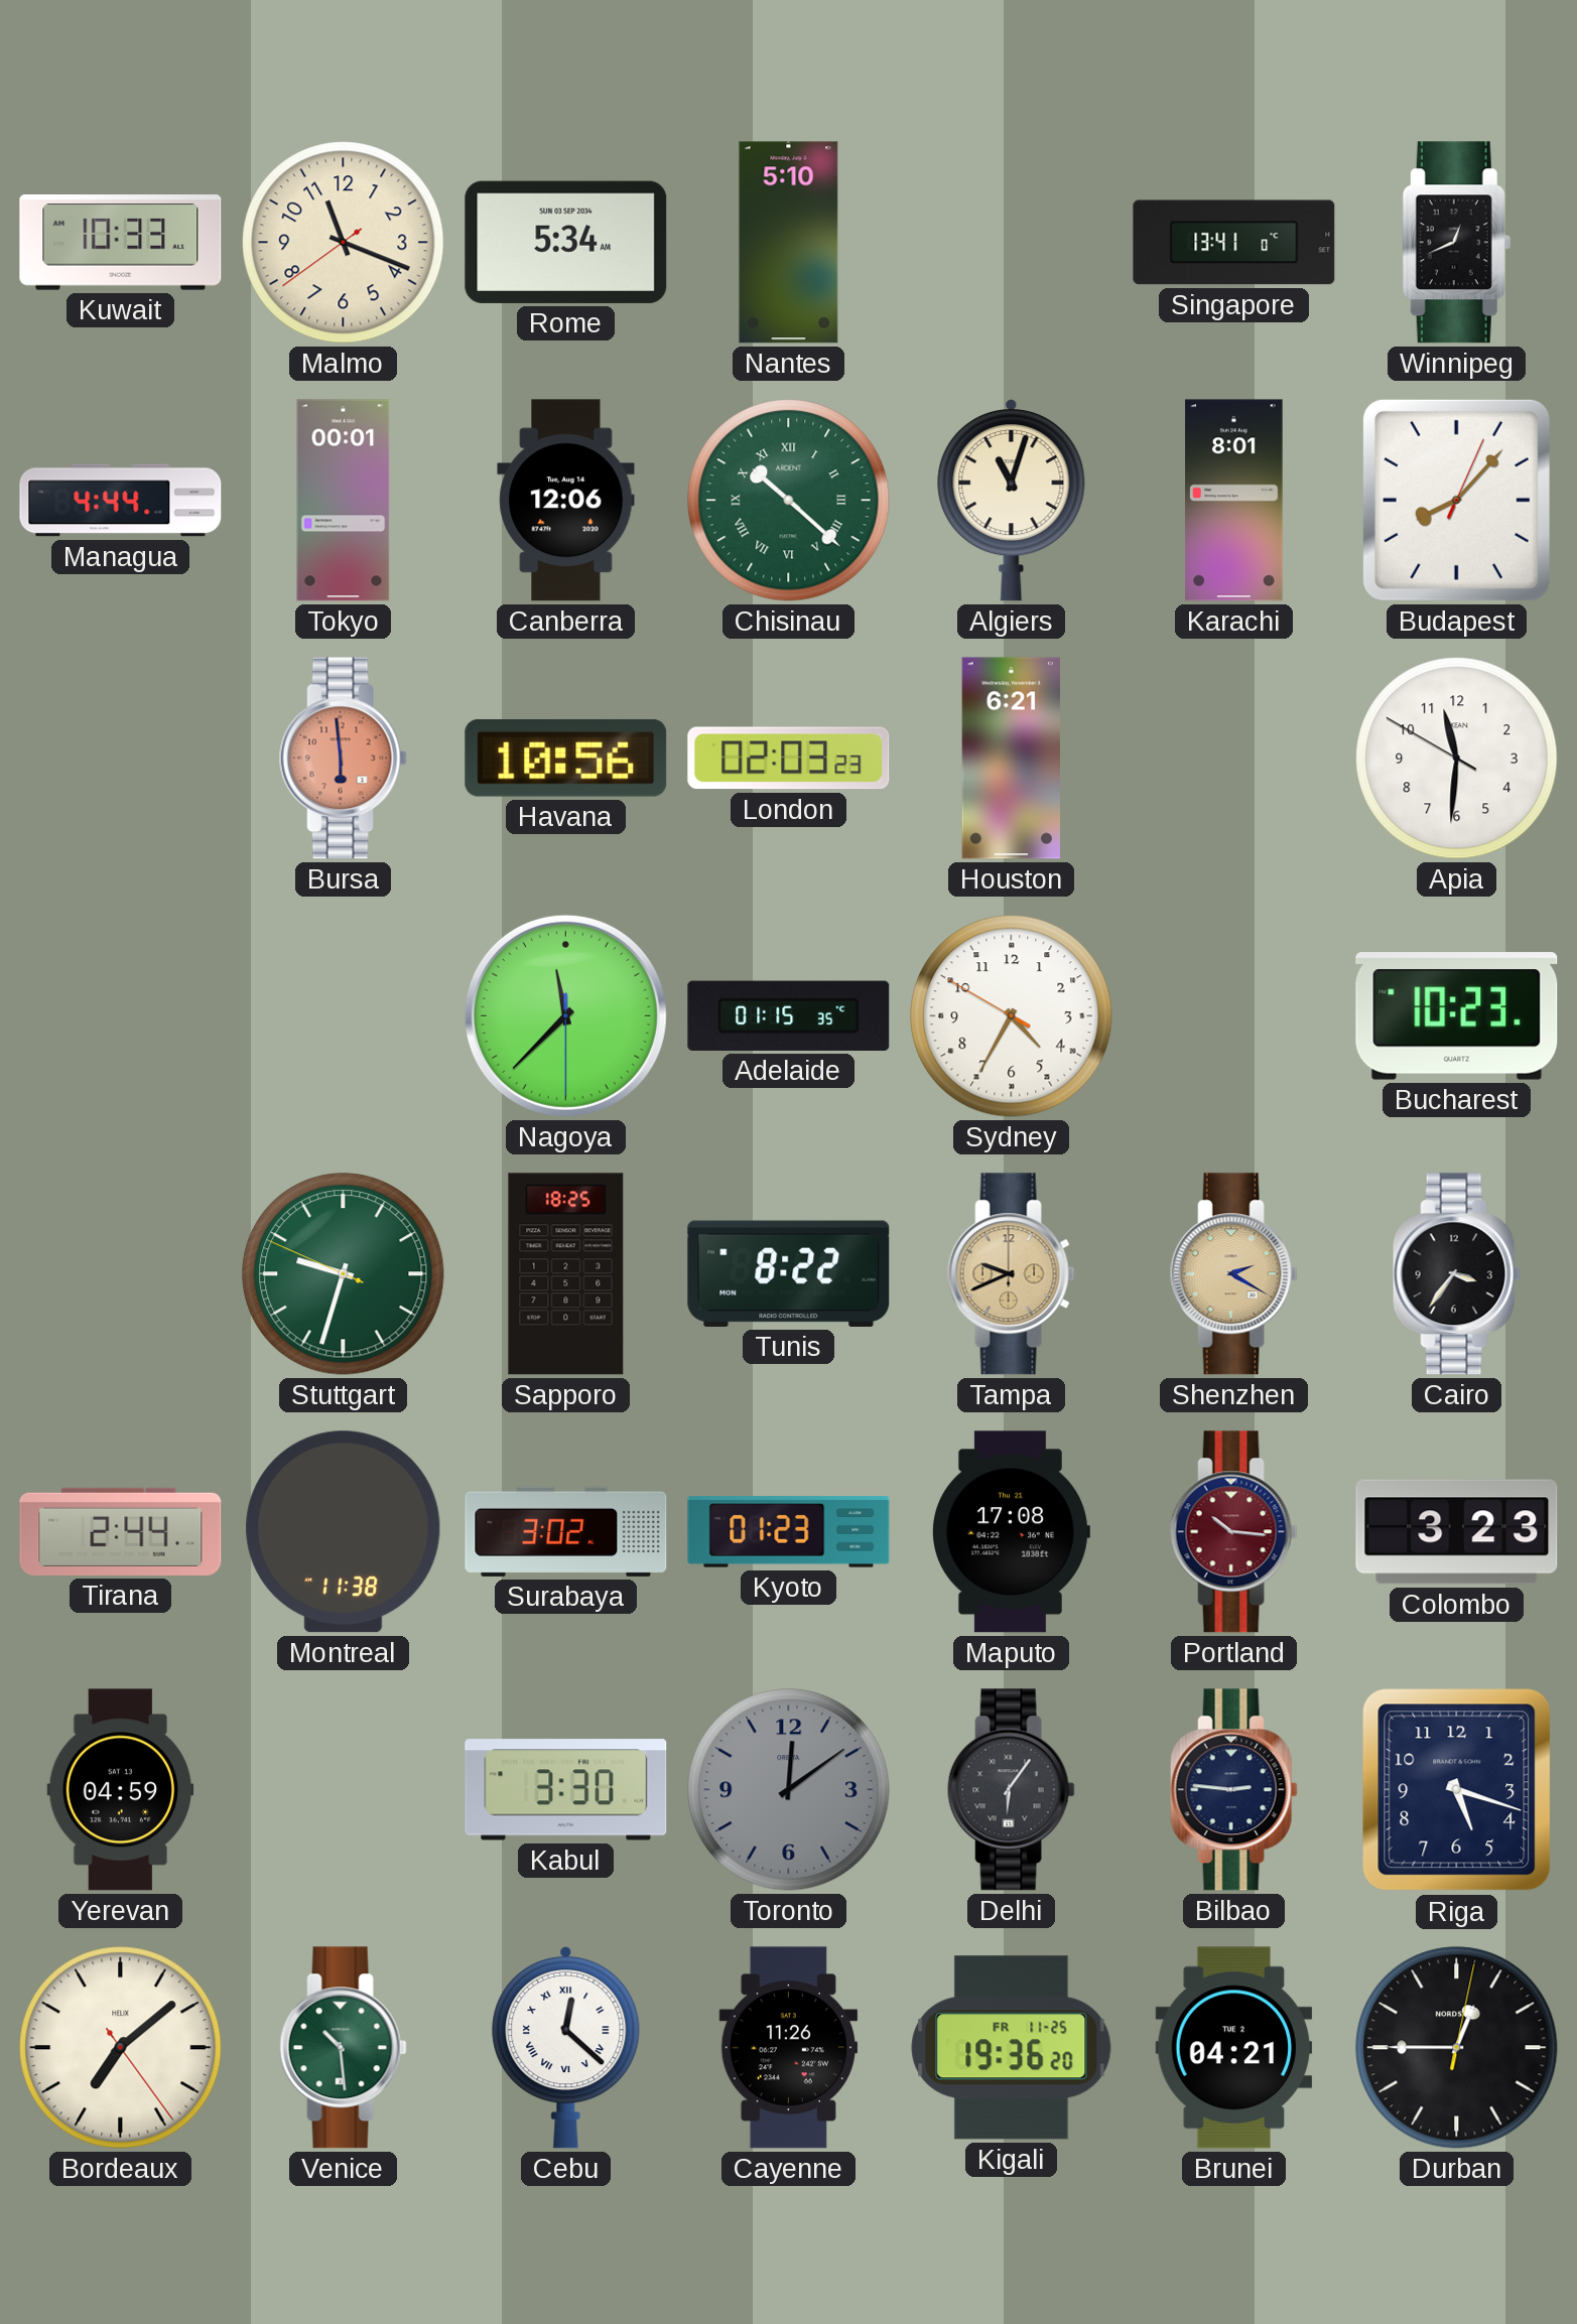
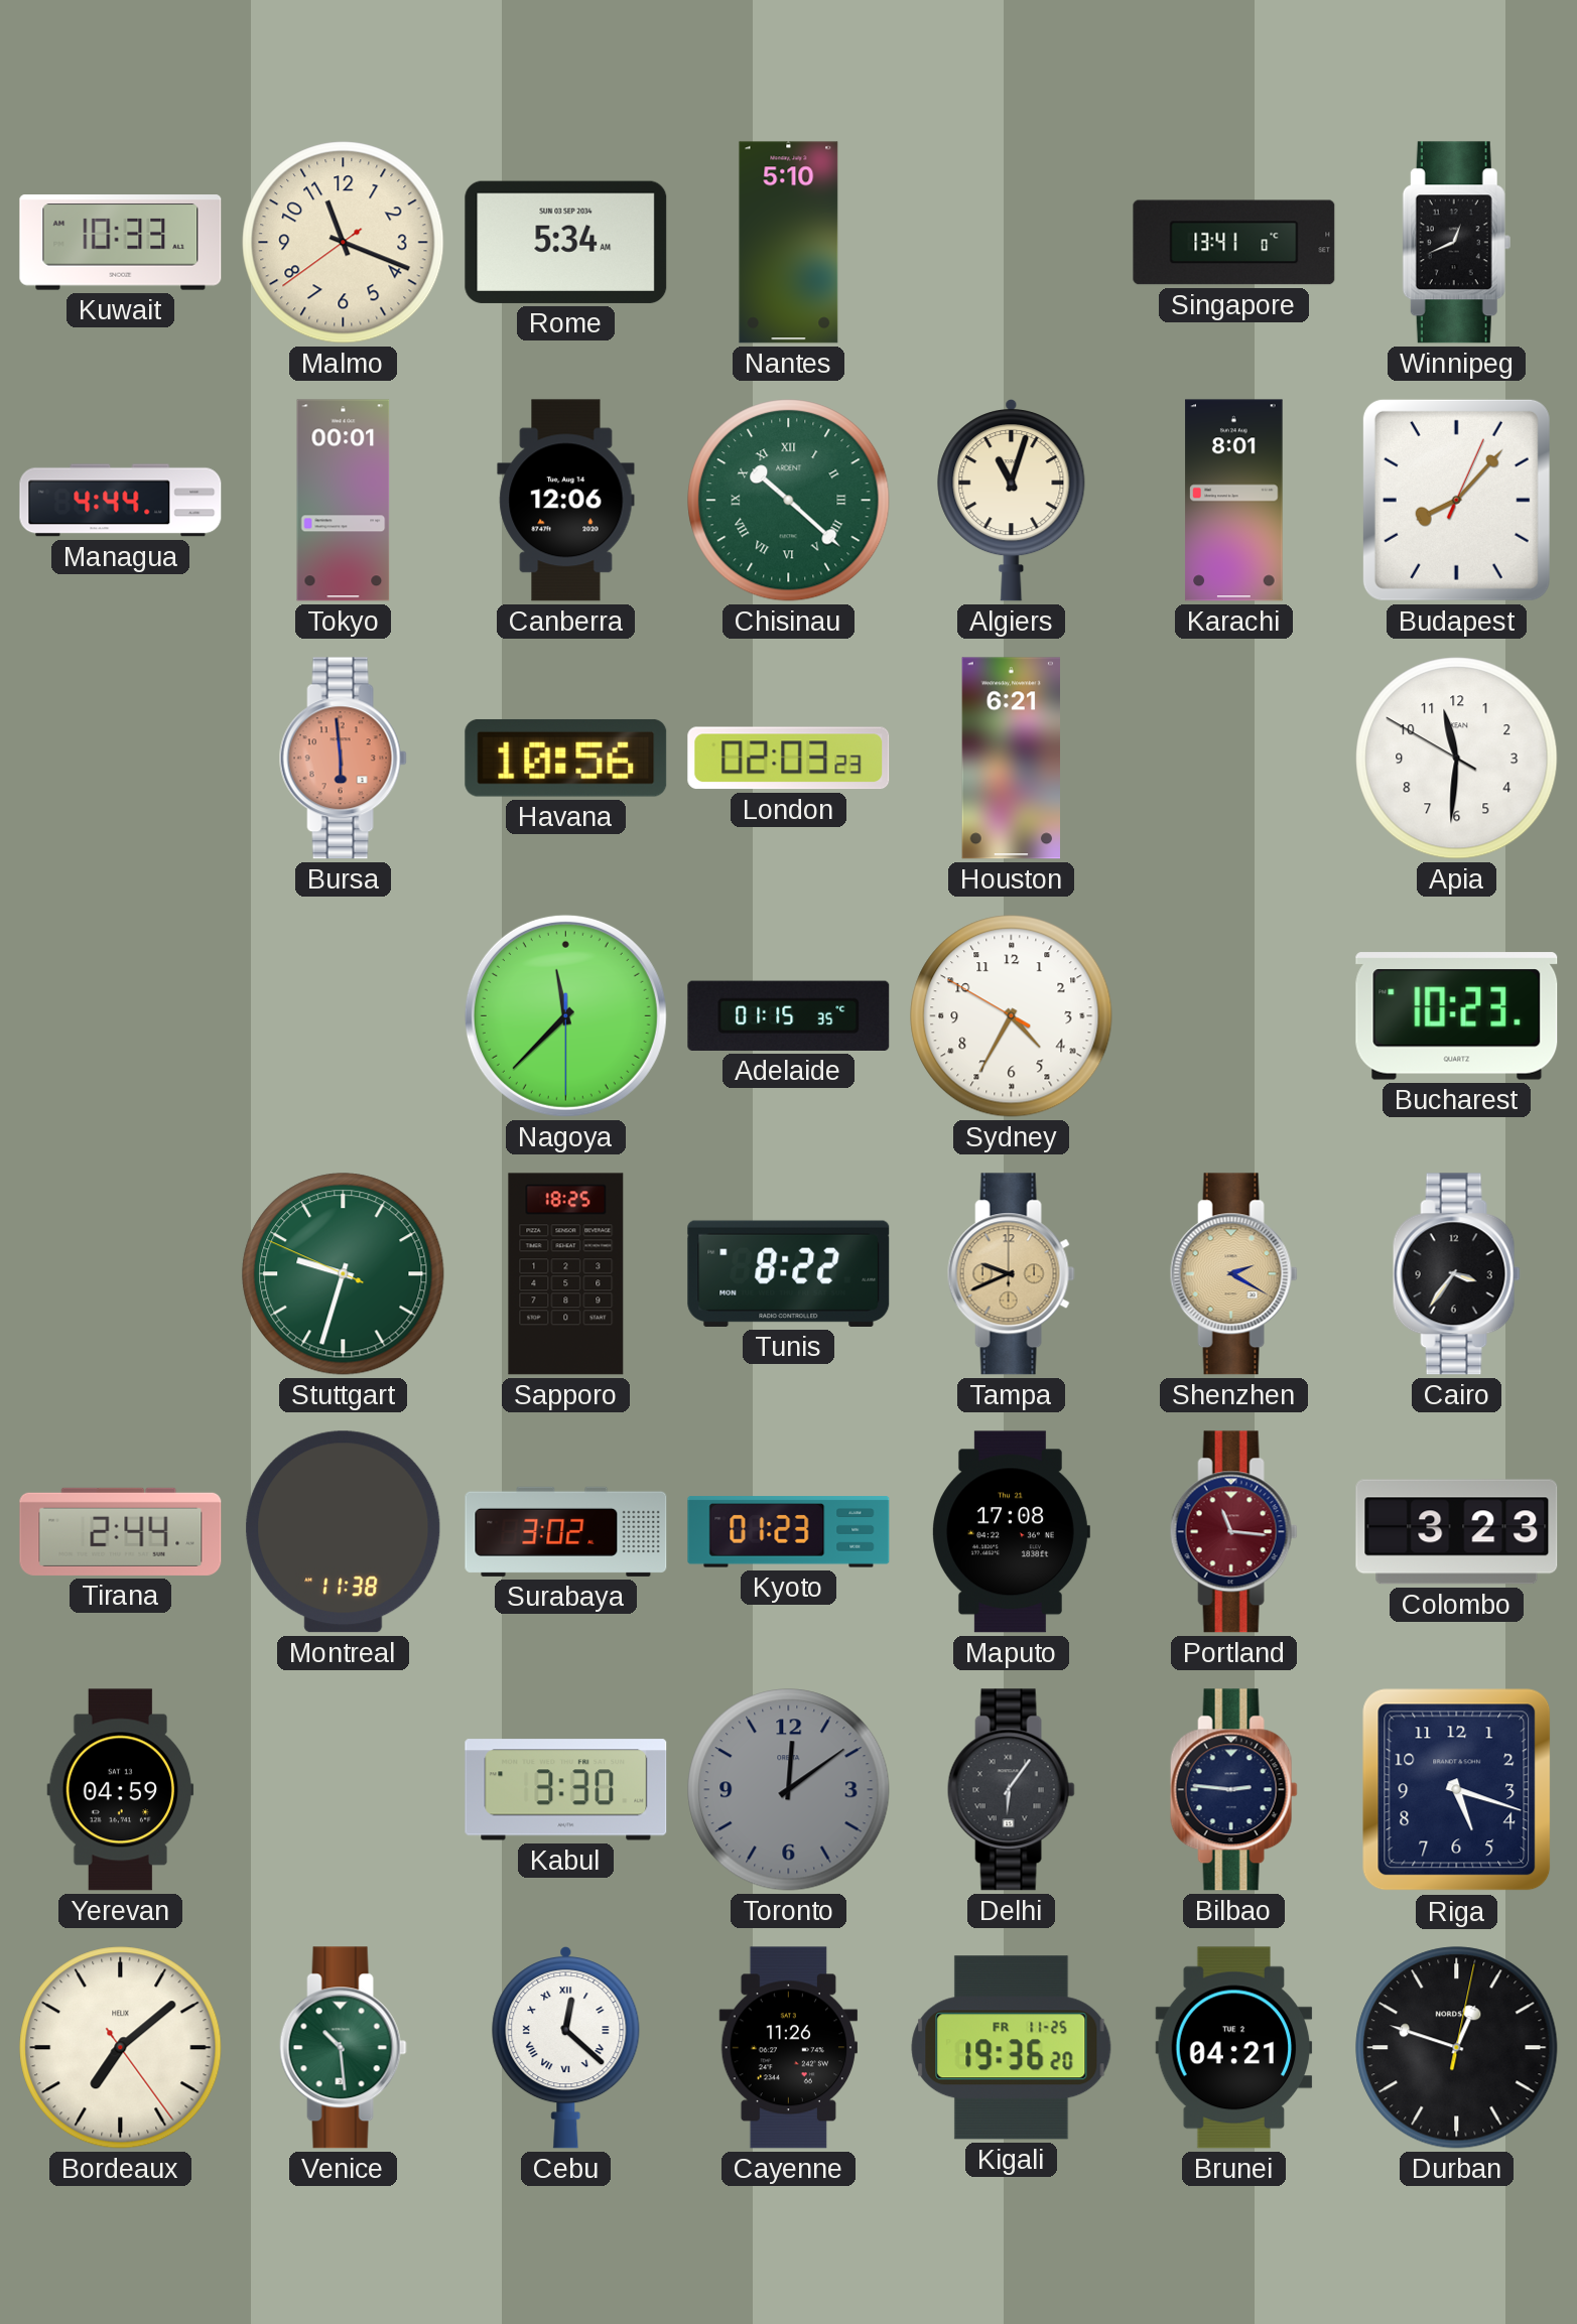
Portland: 10:16 -> 11:16 (1233, 1532)
Durban: 12:45 -> 12:48 (1457, 2048)
